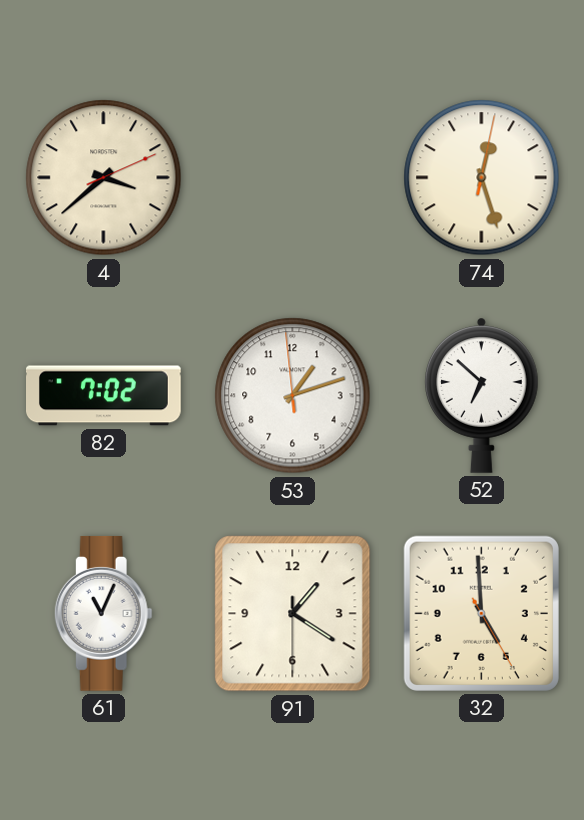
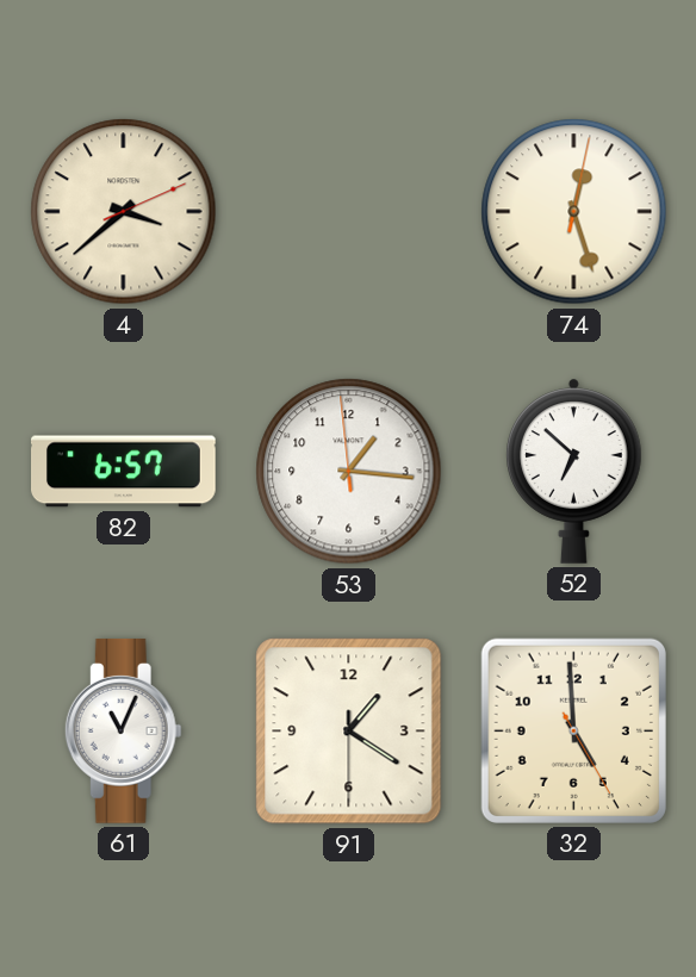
82: 7:02 -> 6:57 (124, 472)
53: 1:11 -> 1:15 (349, 472)
